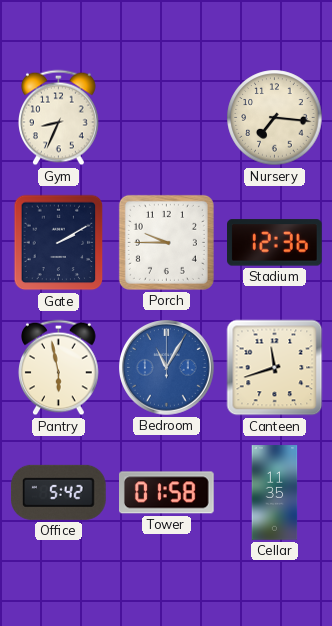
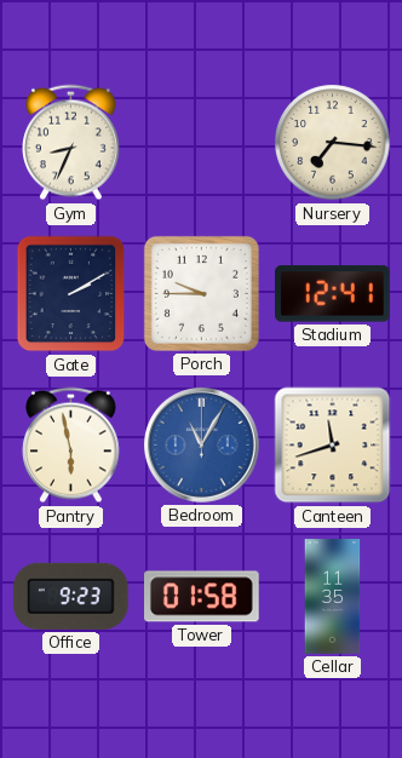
Stadium: 12:36 -> 12:41 (333, 294)
Office: 5:42 -> 9:23 (71, 596)
